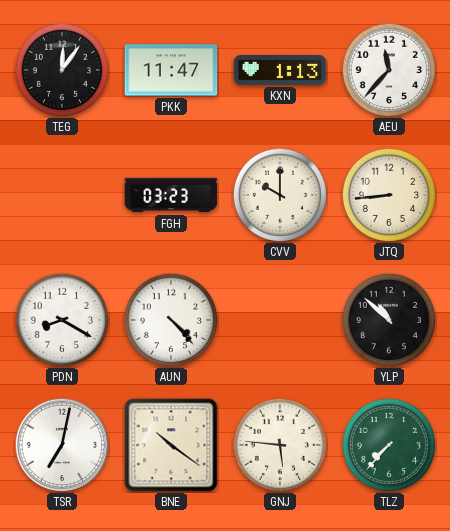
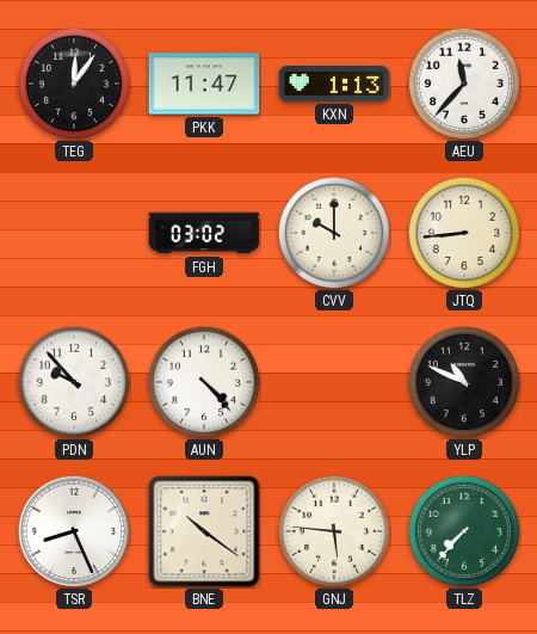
FGH: 03:23 -> 03:02 (204, 233)
PDN: 8:20 -> 9:53 (73, 381)
YLP: 10:52 -> 10:49 (463, 381)
TSR: 7:02 -> 8:26 (74, 531)
